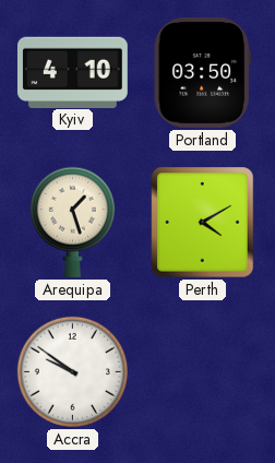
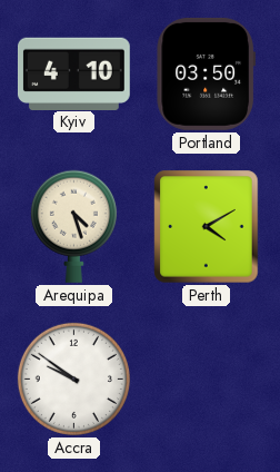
Arequipa: 1:27 -> 4:27 (73, 226)
